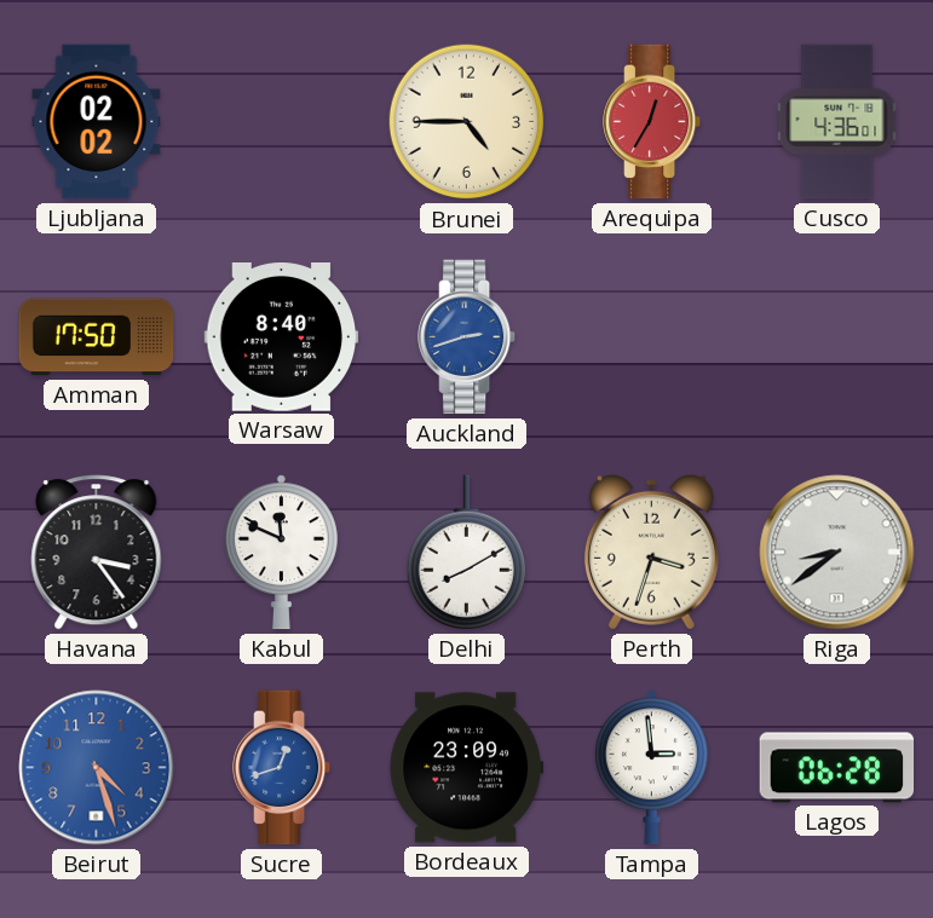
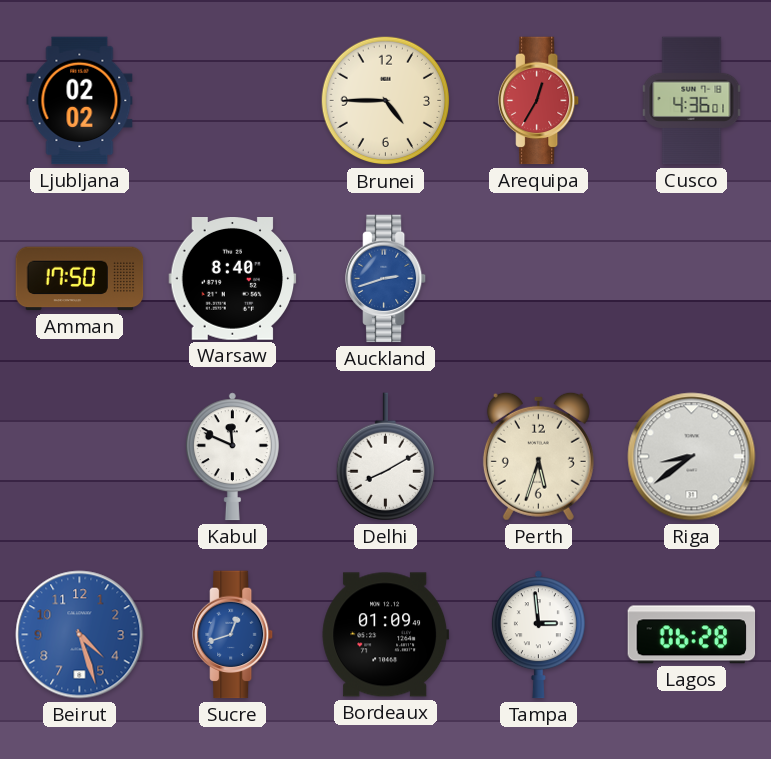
Havana: 3:24 -> none (97, 553)
Perth: 3:33 -> 5:33 (538, 456)
Bordeaux: 23:09 -> 01:09 (386, 635)
